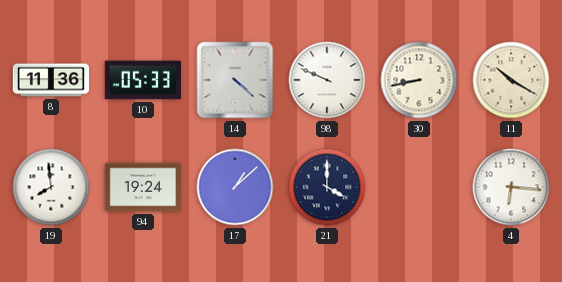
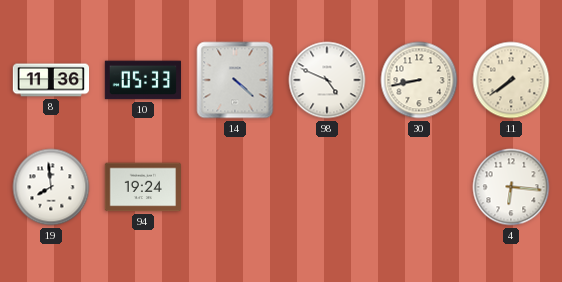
98: 9:49 -> 4:49 (327, 80)
11: 10:20 -> 7:39 (511, 80)
17: 1:08 -> none (235, 187)
21: 4:00 -> none (327, 187)
